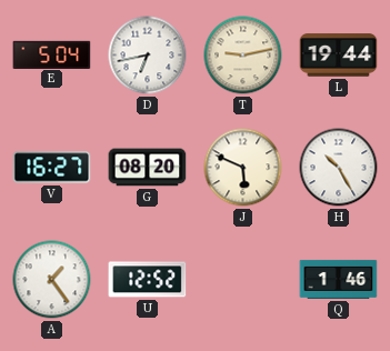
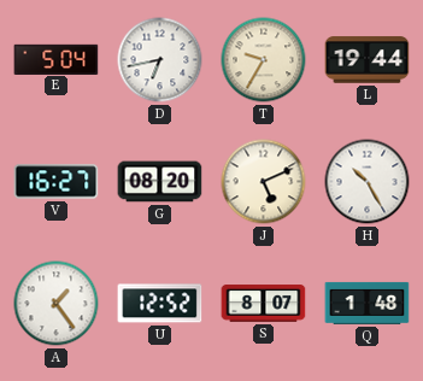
T: 9:13 -> 9:35 (264, 60)
J: 5:49 -> 5:11 (264, 182)
S: none -> 8:07 (264, 304)
Q: 1:46 -> 1:48 (368, 303)
